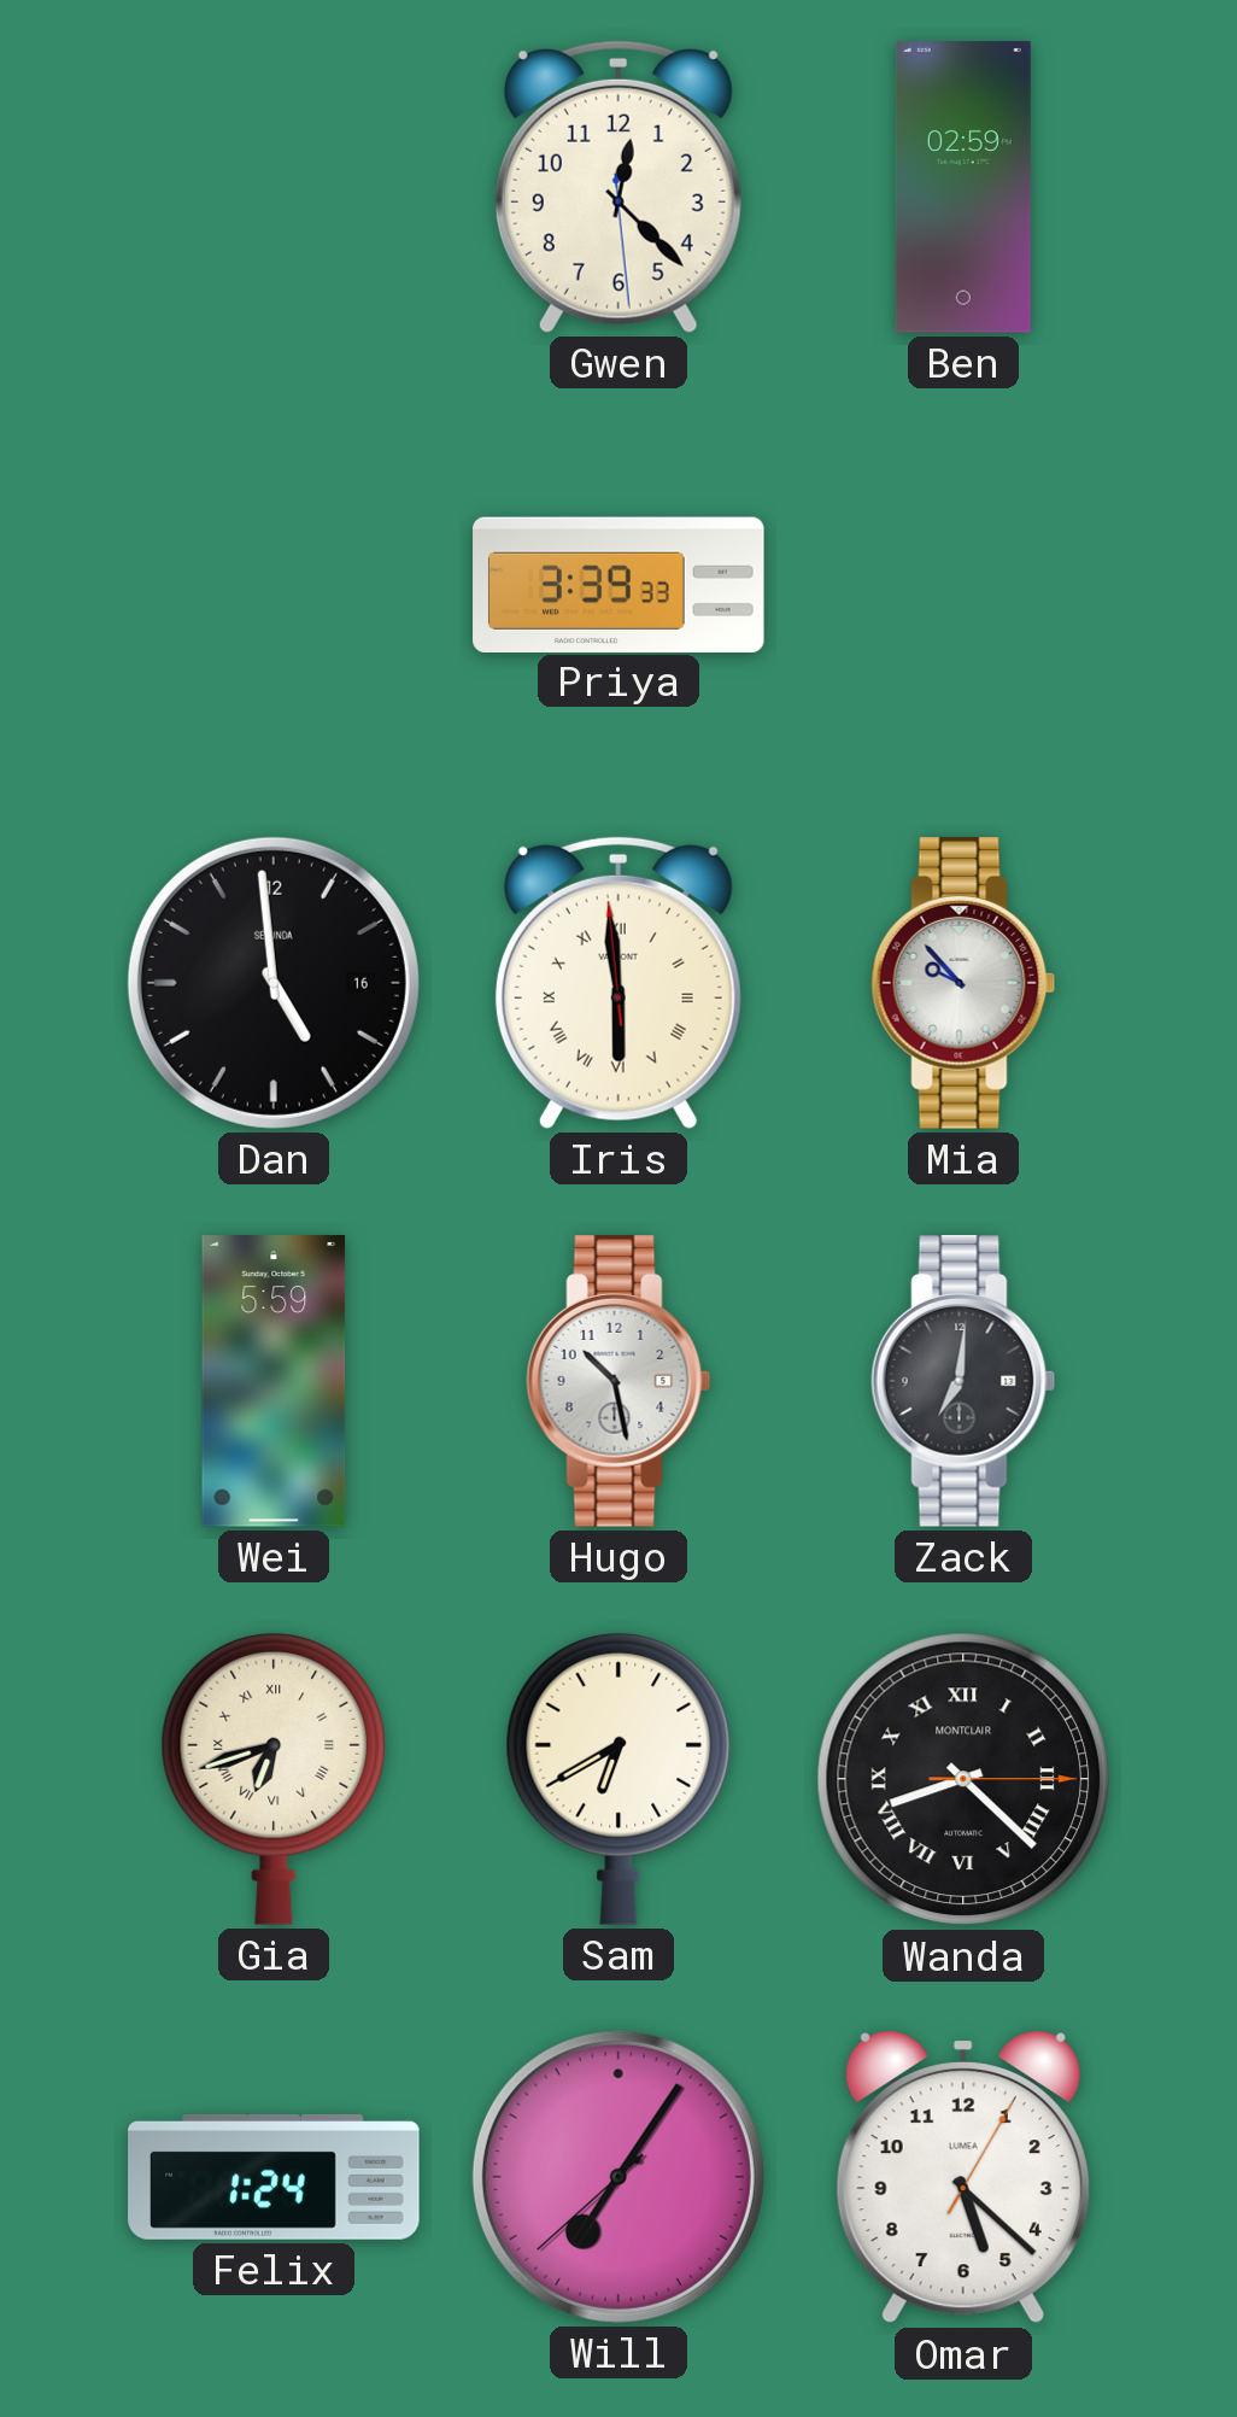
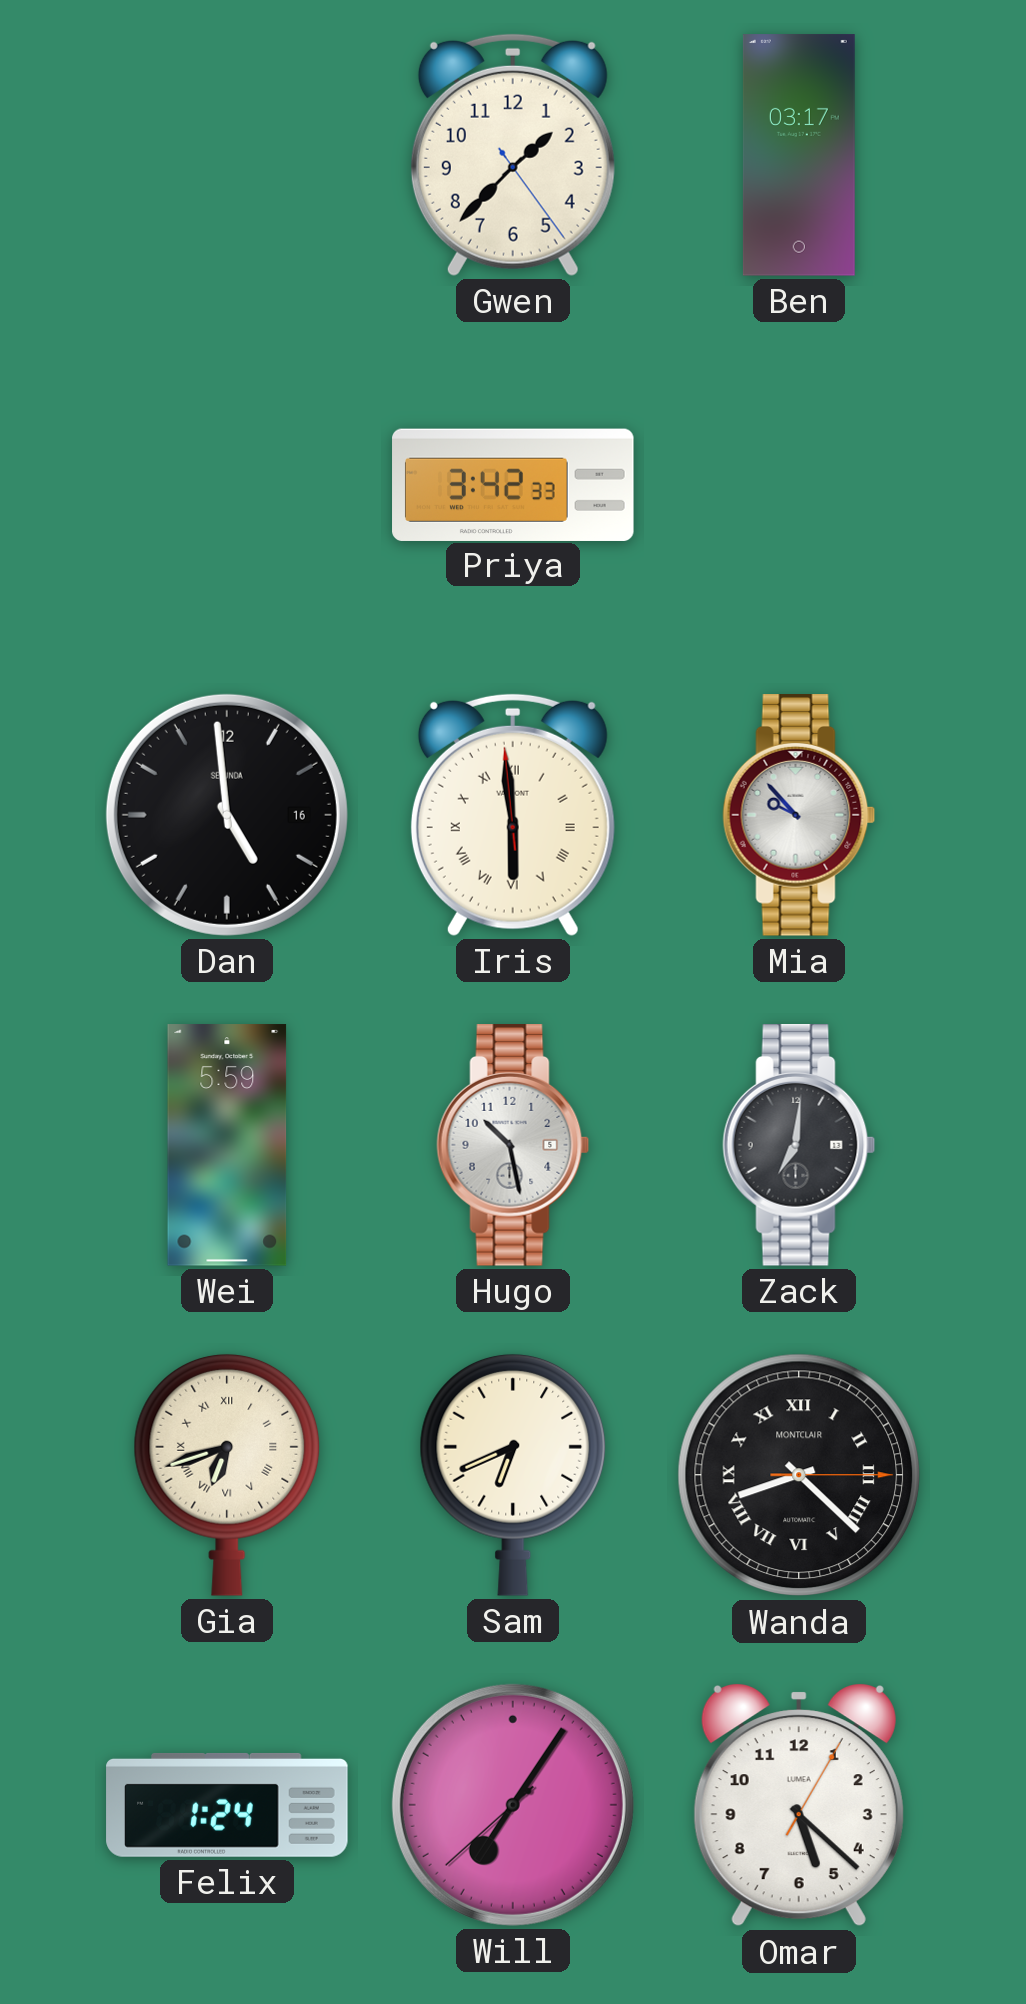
Gwen: 12:22 -> 1:37 (513, 155)
Ben: 02:59 -> 03:17 (799, 155)
Priya: 3:39 -> 3:42 (513, 484)
Sam: 6:40 -> 6:41 (513, 1475)
